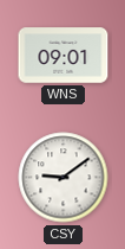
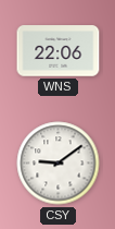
WNS: 09:01 -> 22:06 (59, 51)
